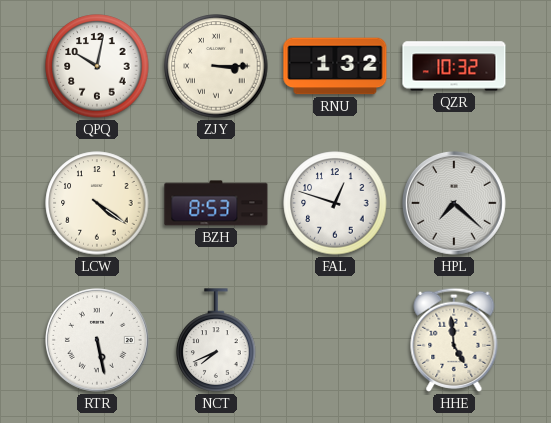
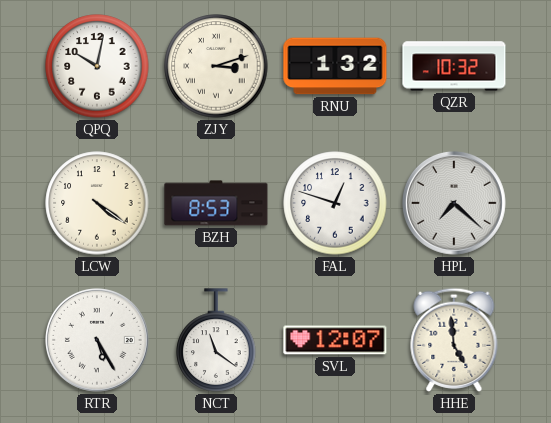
ZJY: 3:15 -> 3:12 (216, 66)
RTR: 5:28 -> 5:25 (97, 340)
NCT: 7:41 -> 11:21 (216, 340)
SVL: none -> 12:07 (335, 340)
